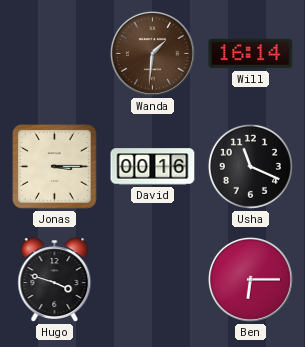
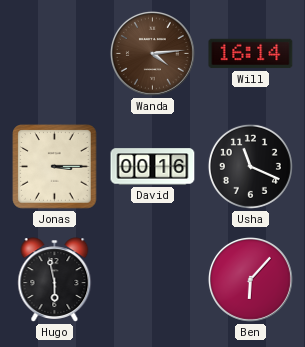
Wanda: 1:31 -> 4:14 (152, 53)
Hugo: 3:48 -> 5:58 (55, 280)
Ben: 6:15 -> 6:07 (250, 279)
